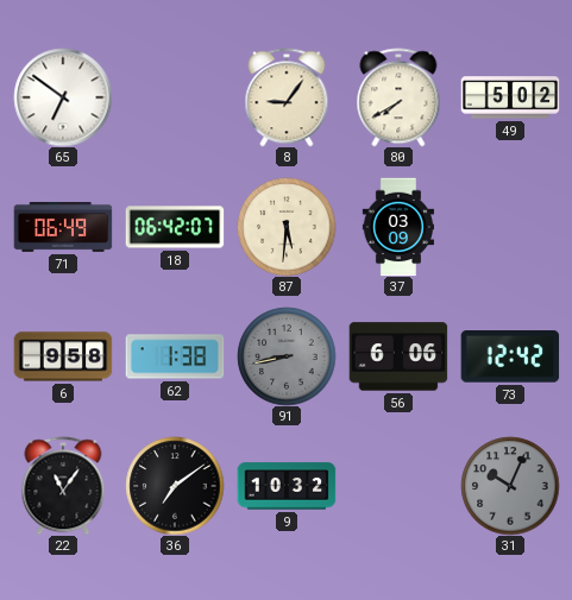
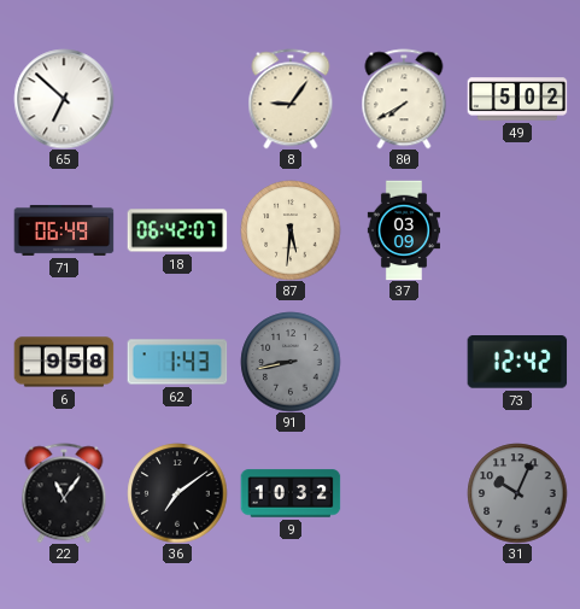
65: 6:51 -> 6:52 (64, 99)
62: 1:38 -> 1:43 (177, 362)
56: 6:06 -> none (398, 356)
